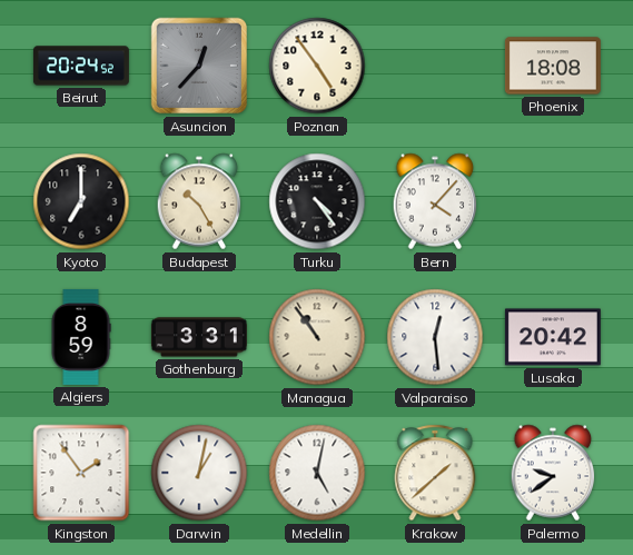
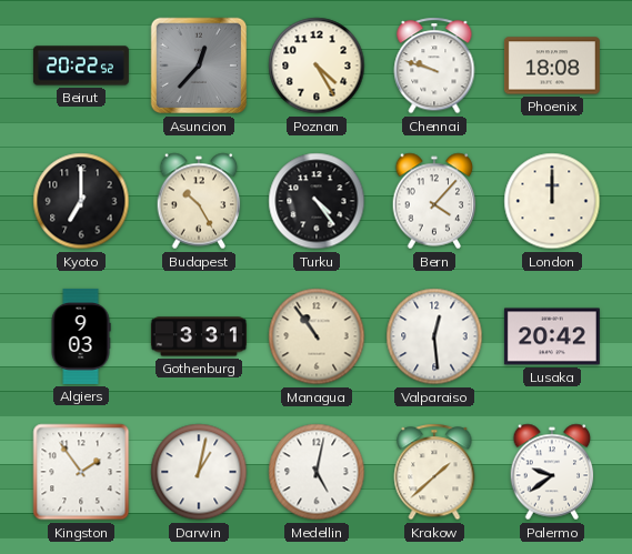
Beirut: 20:24 -> 20:22 (81, 66)
Poznan: 4:54 -> 4:25 (317, 66)
Chennai: none -> 9:48 (434, 66)
London: none -> 12:00 (552, 201)
Algiers: 8:59 -> 9:03 (81, 336)
